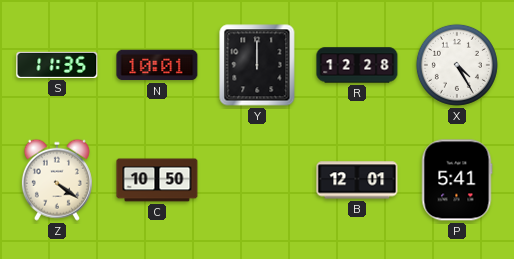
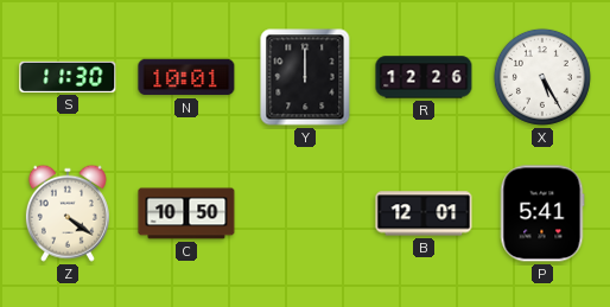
S: 11:35 -> 11:30 (68, 77)
R: 12:28 -> 12:26 (424, 77)
X: 4:25 -> 5:25 (542, 77)
